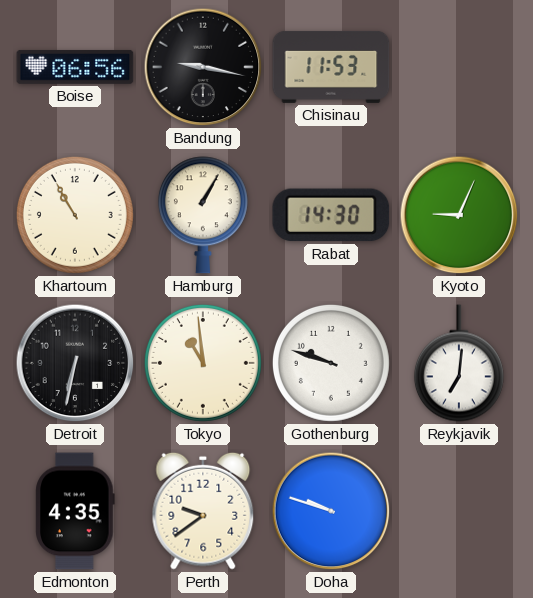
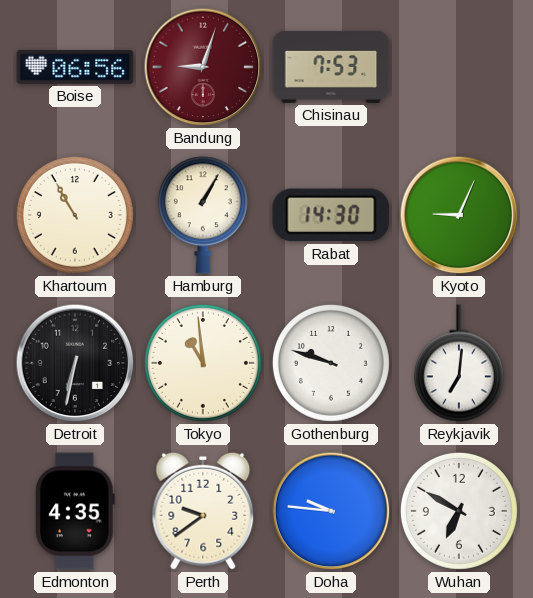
Bandung: 9:17 -> 9:03 (203, 67)
Bandung dial: black -> burgundy (203, 67)
Chisinau: 11:53 -> 7:53 (331, 67)
Doha: 9:48 -> 9:46 (331, 511)
Wuhan: none -> 6:50 (459, 511)
